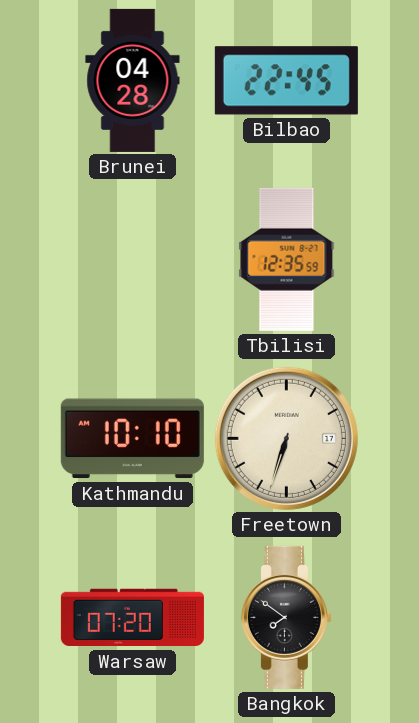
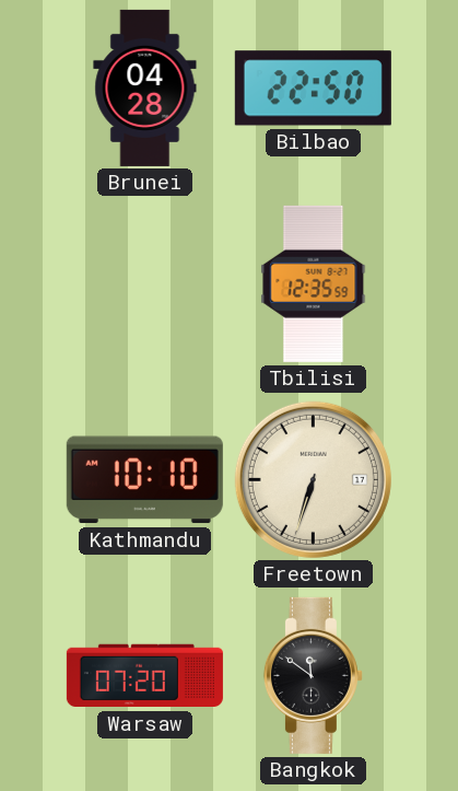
Bilbao: 22:45 -> 22:50 (313, 89)
Bangkok: 7:51 -> 11:51 (313, 675)
